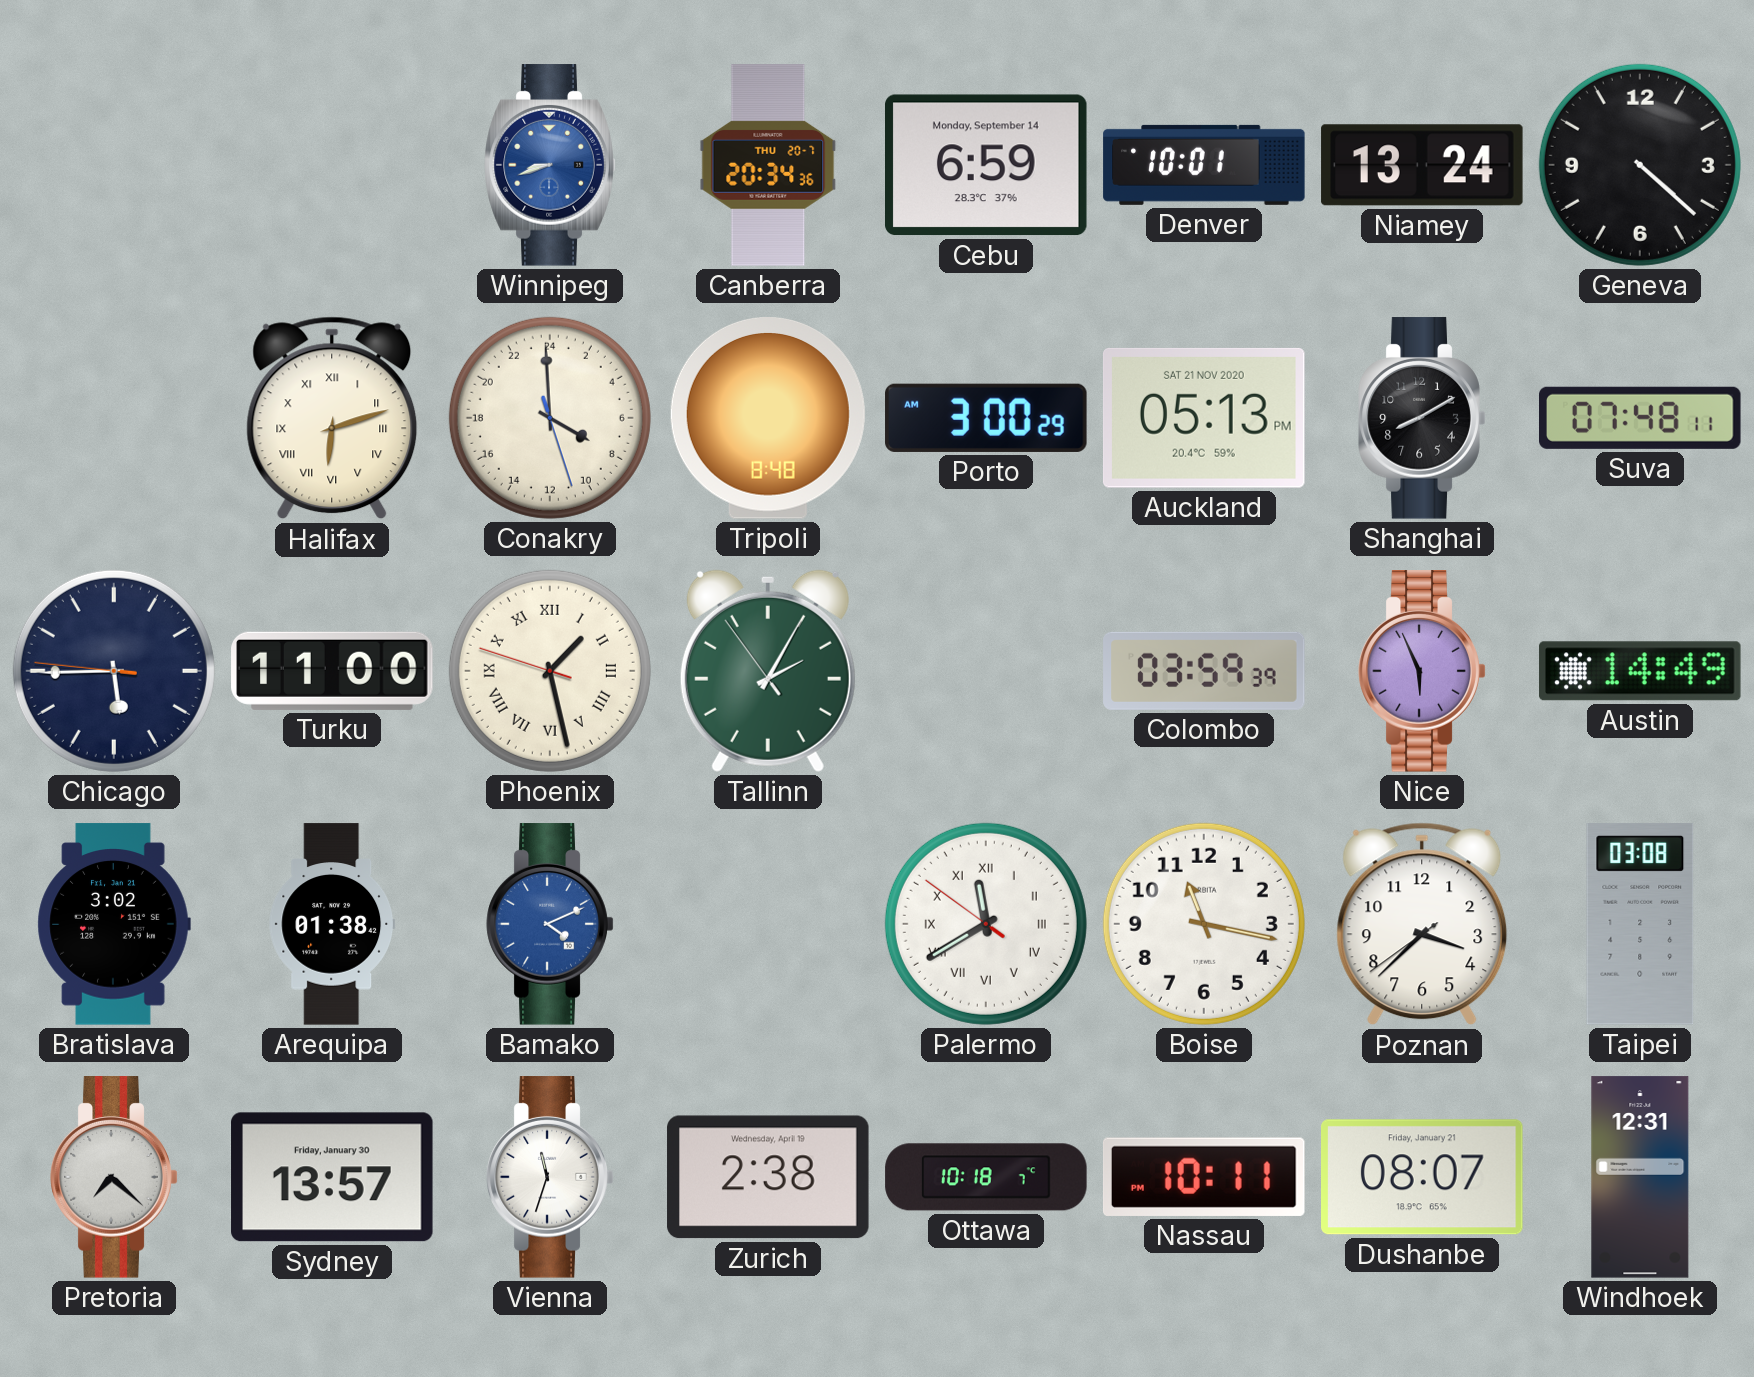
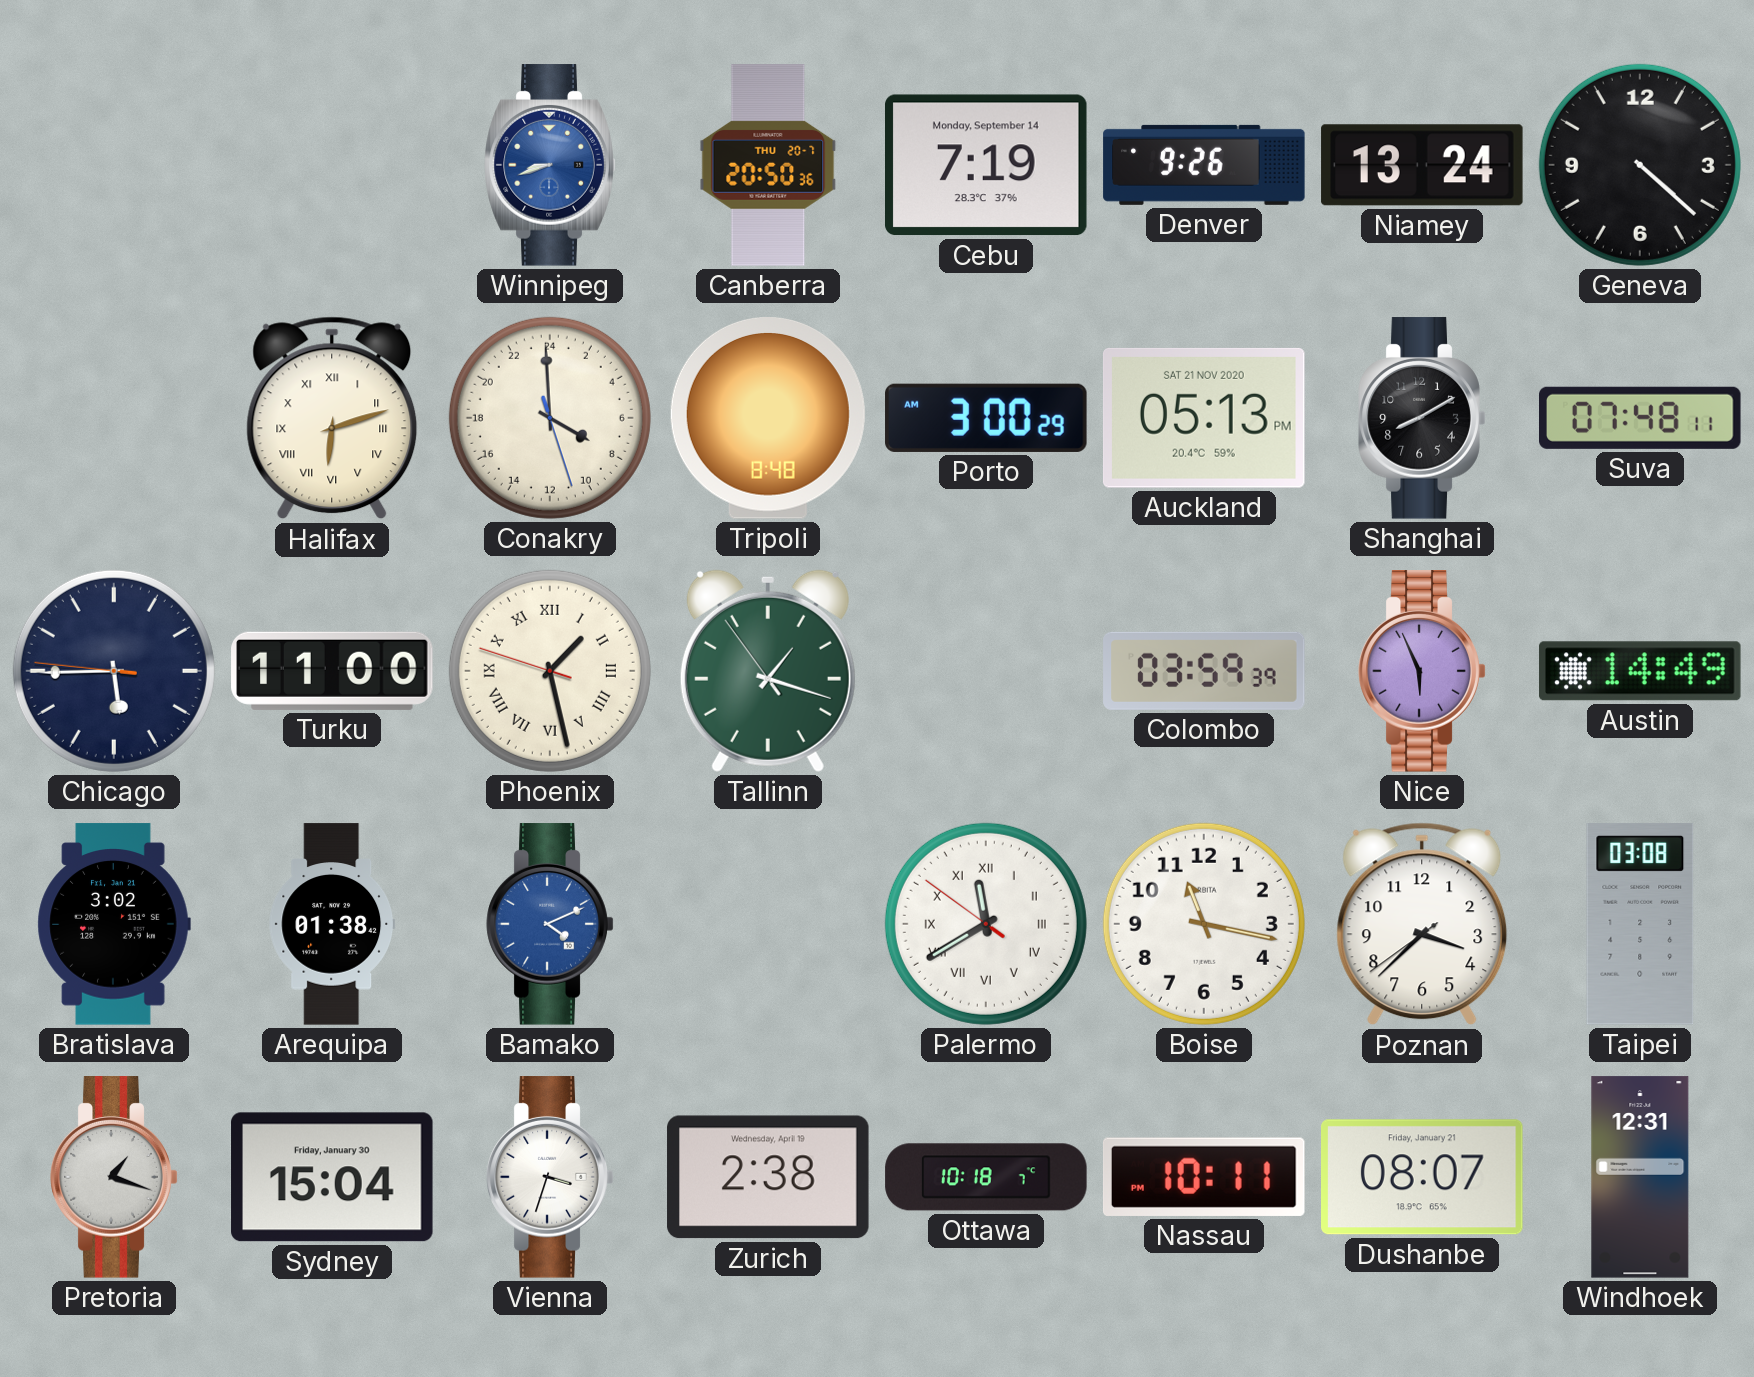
Canberra: 20:34 -> 20:50 (768, 165)
Cebu: 6:59 -> 7:19 (987, 165)
Denver: 10:01 -> 9:26 (1204, 165)
Tallinn: 2:04 -> 1:17 (768, 671)
Pretoria: 7:22 -> 1:18 (114, 1177)
Sydney: 13:57 -> 15:04 (332, 1177)
Vienna: 11:33 -> 3:33 (550, 1177)
